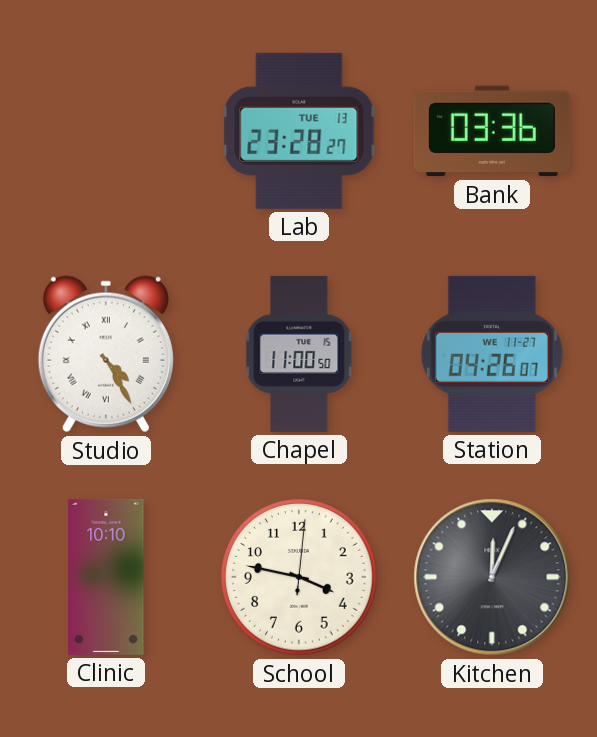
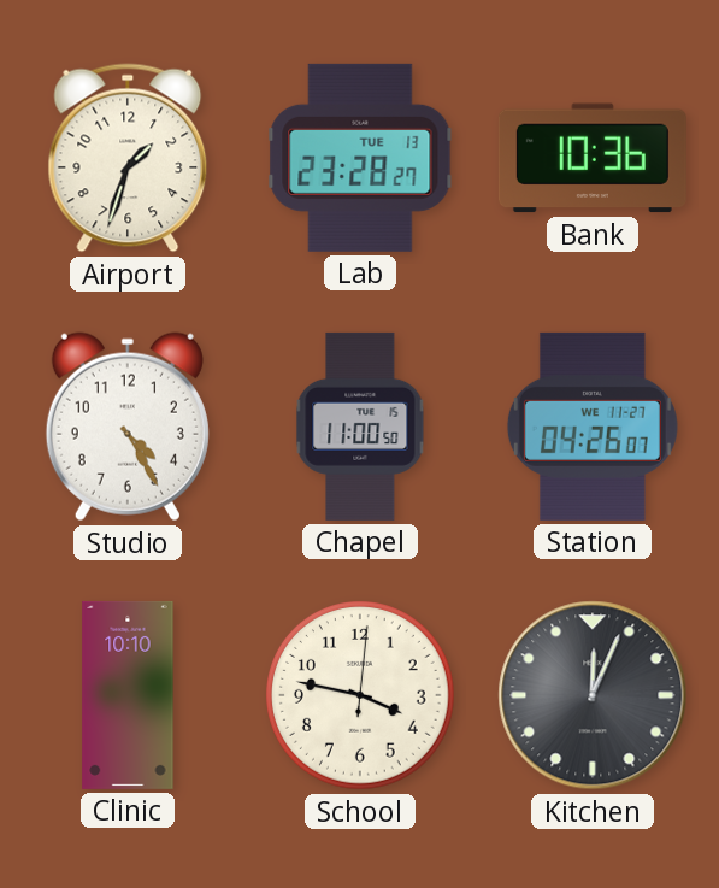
Airport: none -> 1:33 (128, 158)
Bank: 03:36 -> 10:36 (593, 158)
Studio numerals: Roman -> Arabic (128, 427)
